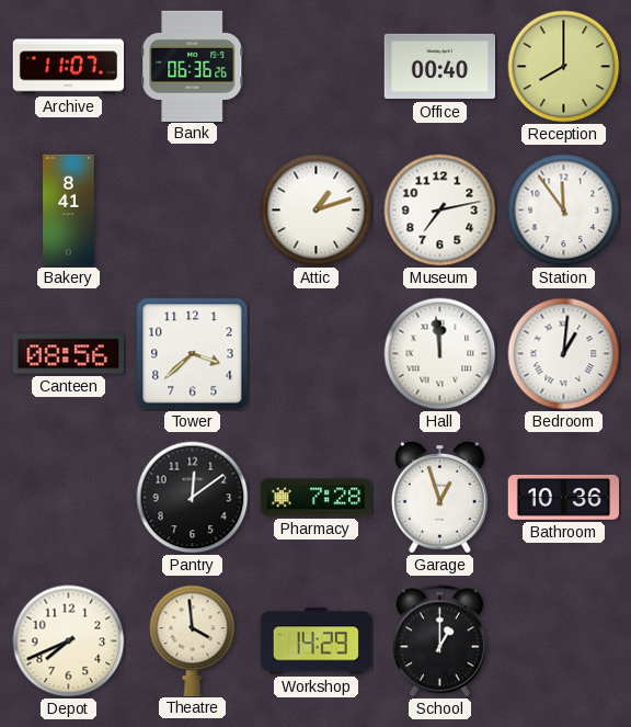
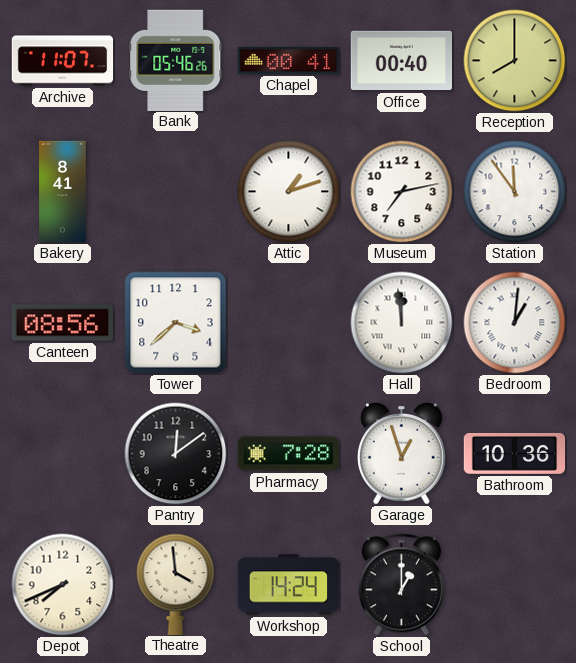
Bank: 06:36 -> 05:46 (176, 60)
Chapel: none -> 00:41 (288, 60)
Workshop: 14:29 -> 14:24 (289, 585)
